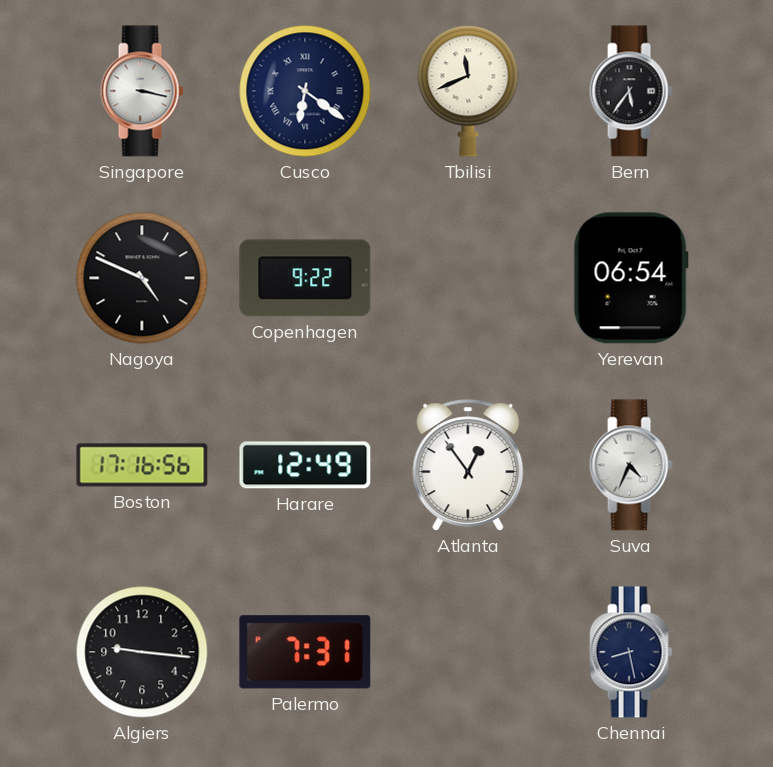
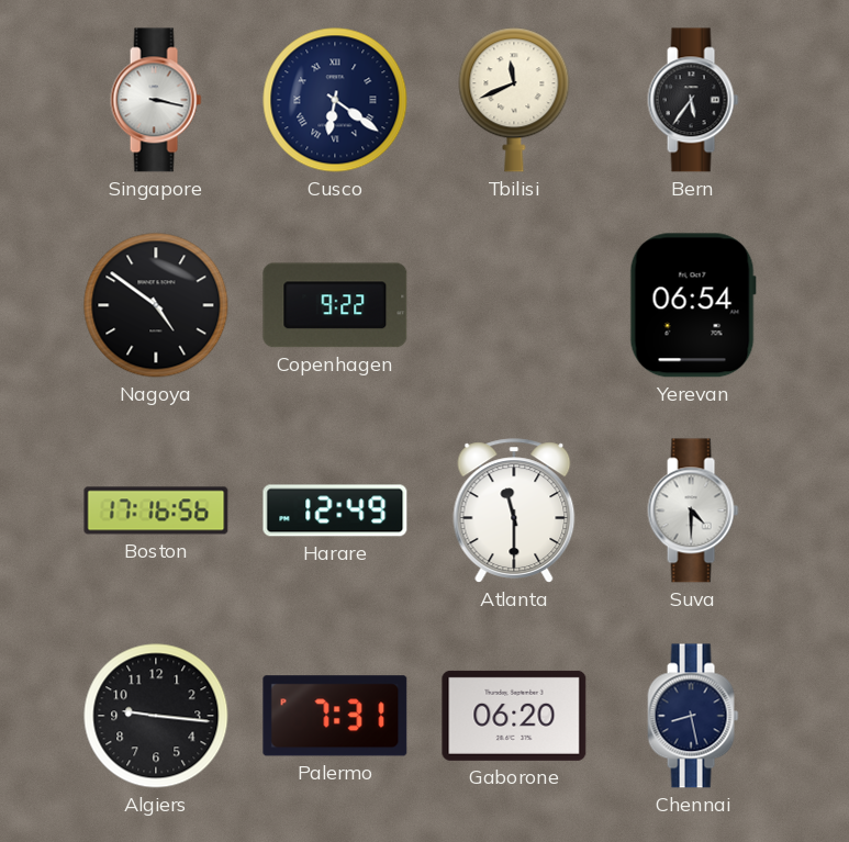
Nagoya: 4:49 -> 4:51 (156, 305)
Atlanta: 12:54 -> 11:30 (514, 510)
Suva: 4:34 -> 4:30 (693, 510)
Gaborone: none -> 06:20 (514, 716)
